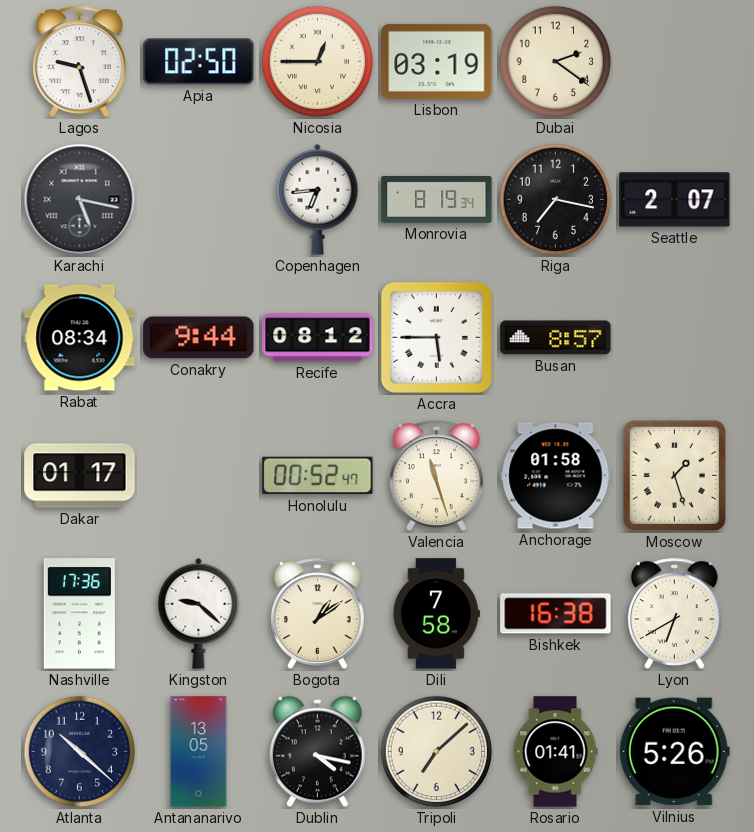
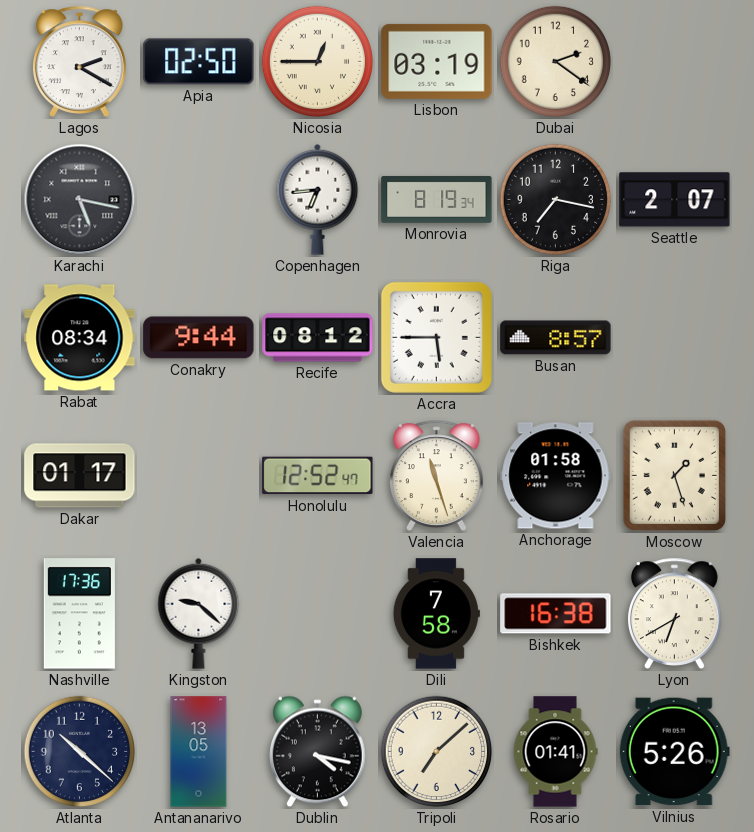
Lagos: 9:27 -> 2:20 (80, 61)
Honolulu: 00:52 -> 12:52 (318, 476)
Bogota: 1:09 -> none (318, 613)
